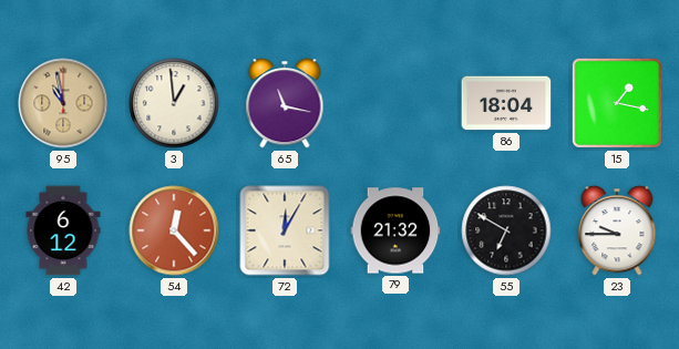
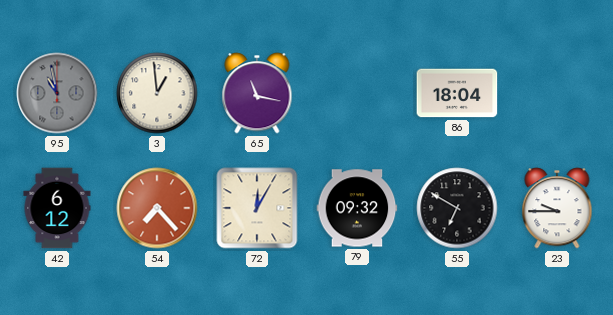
95 dial: champagne -> grey (57, 93)
15: 1:17 -> none (617, 103)
54: 12:23 -> 7:23 (157, 208)
79: 21:32 -> 09:32 (357, 208)
